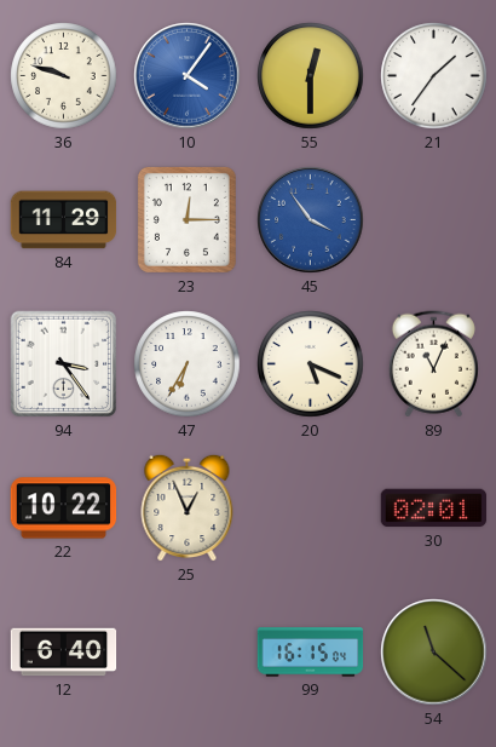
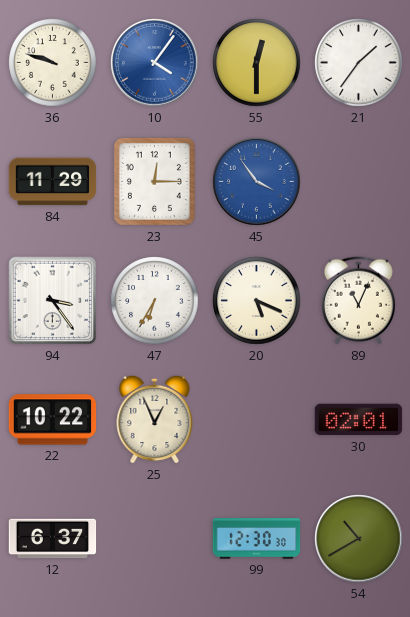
12: 6:40 -> 6:37 (53, 539)
99: 16:15 -> 12:30 (257, 539)
54: 11:22 -> 10:40 (359, 539)
